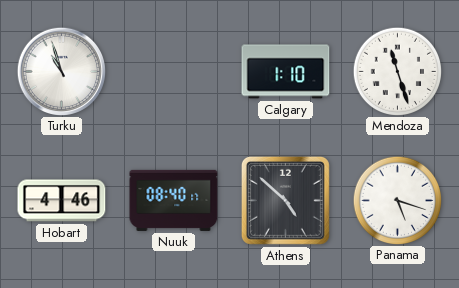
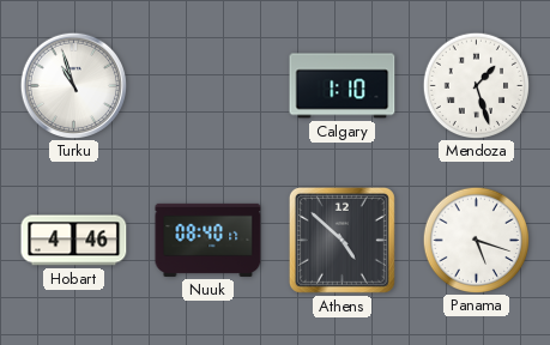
Mendoza: 11:27 -> 1:27 (476, 85)
